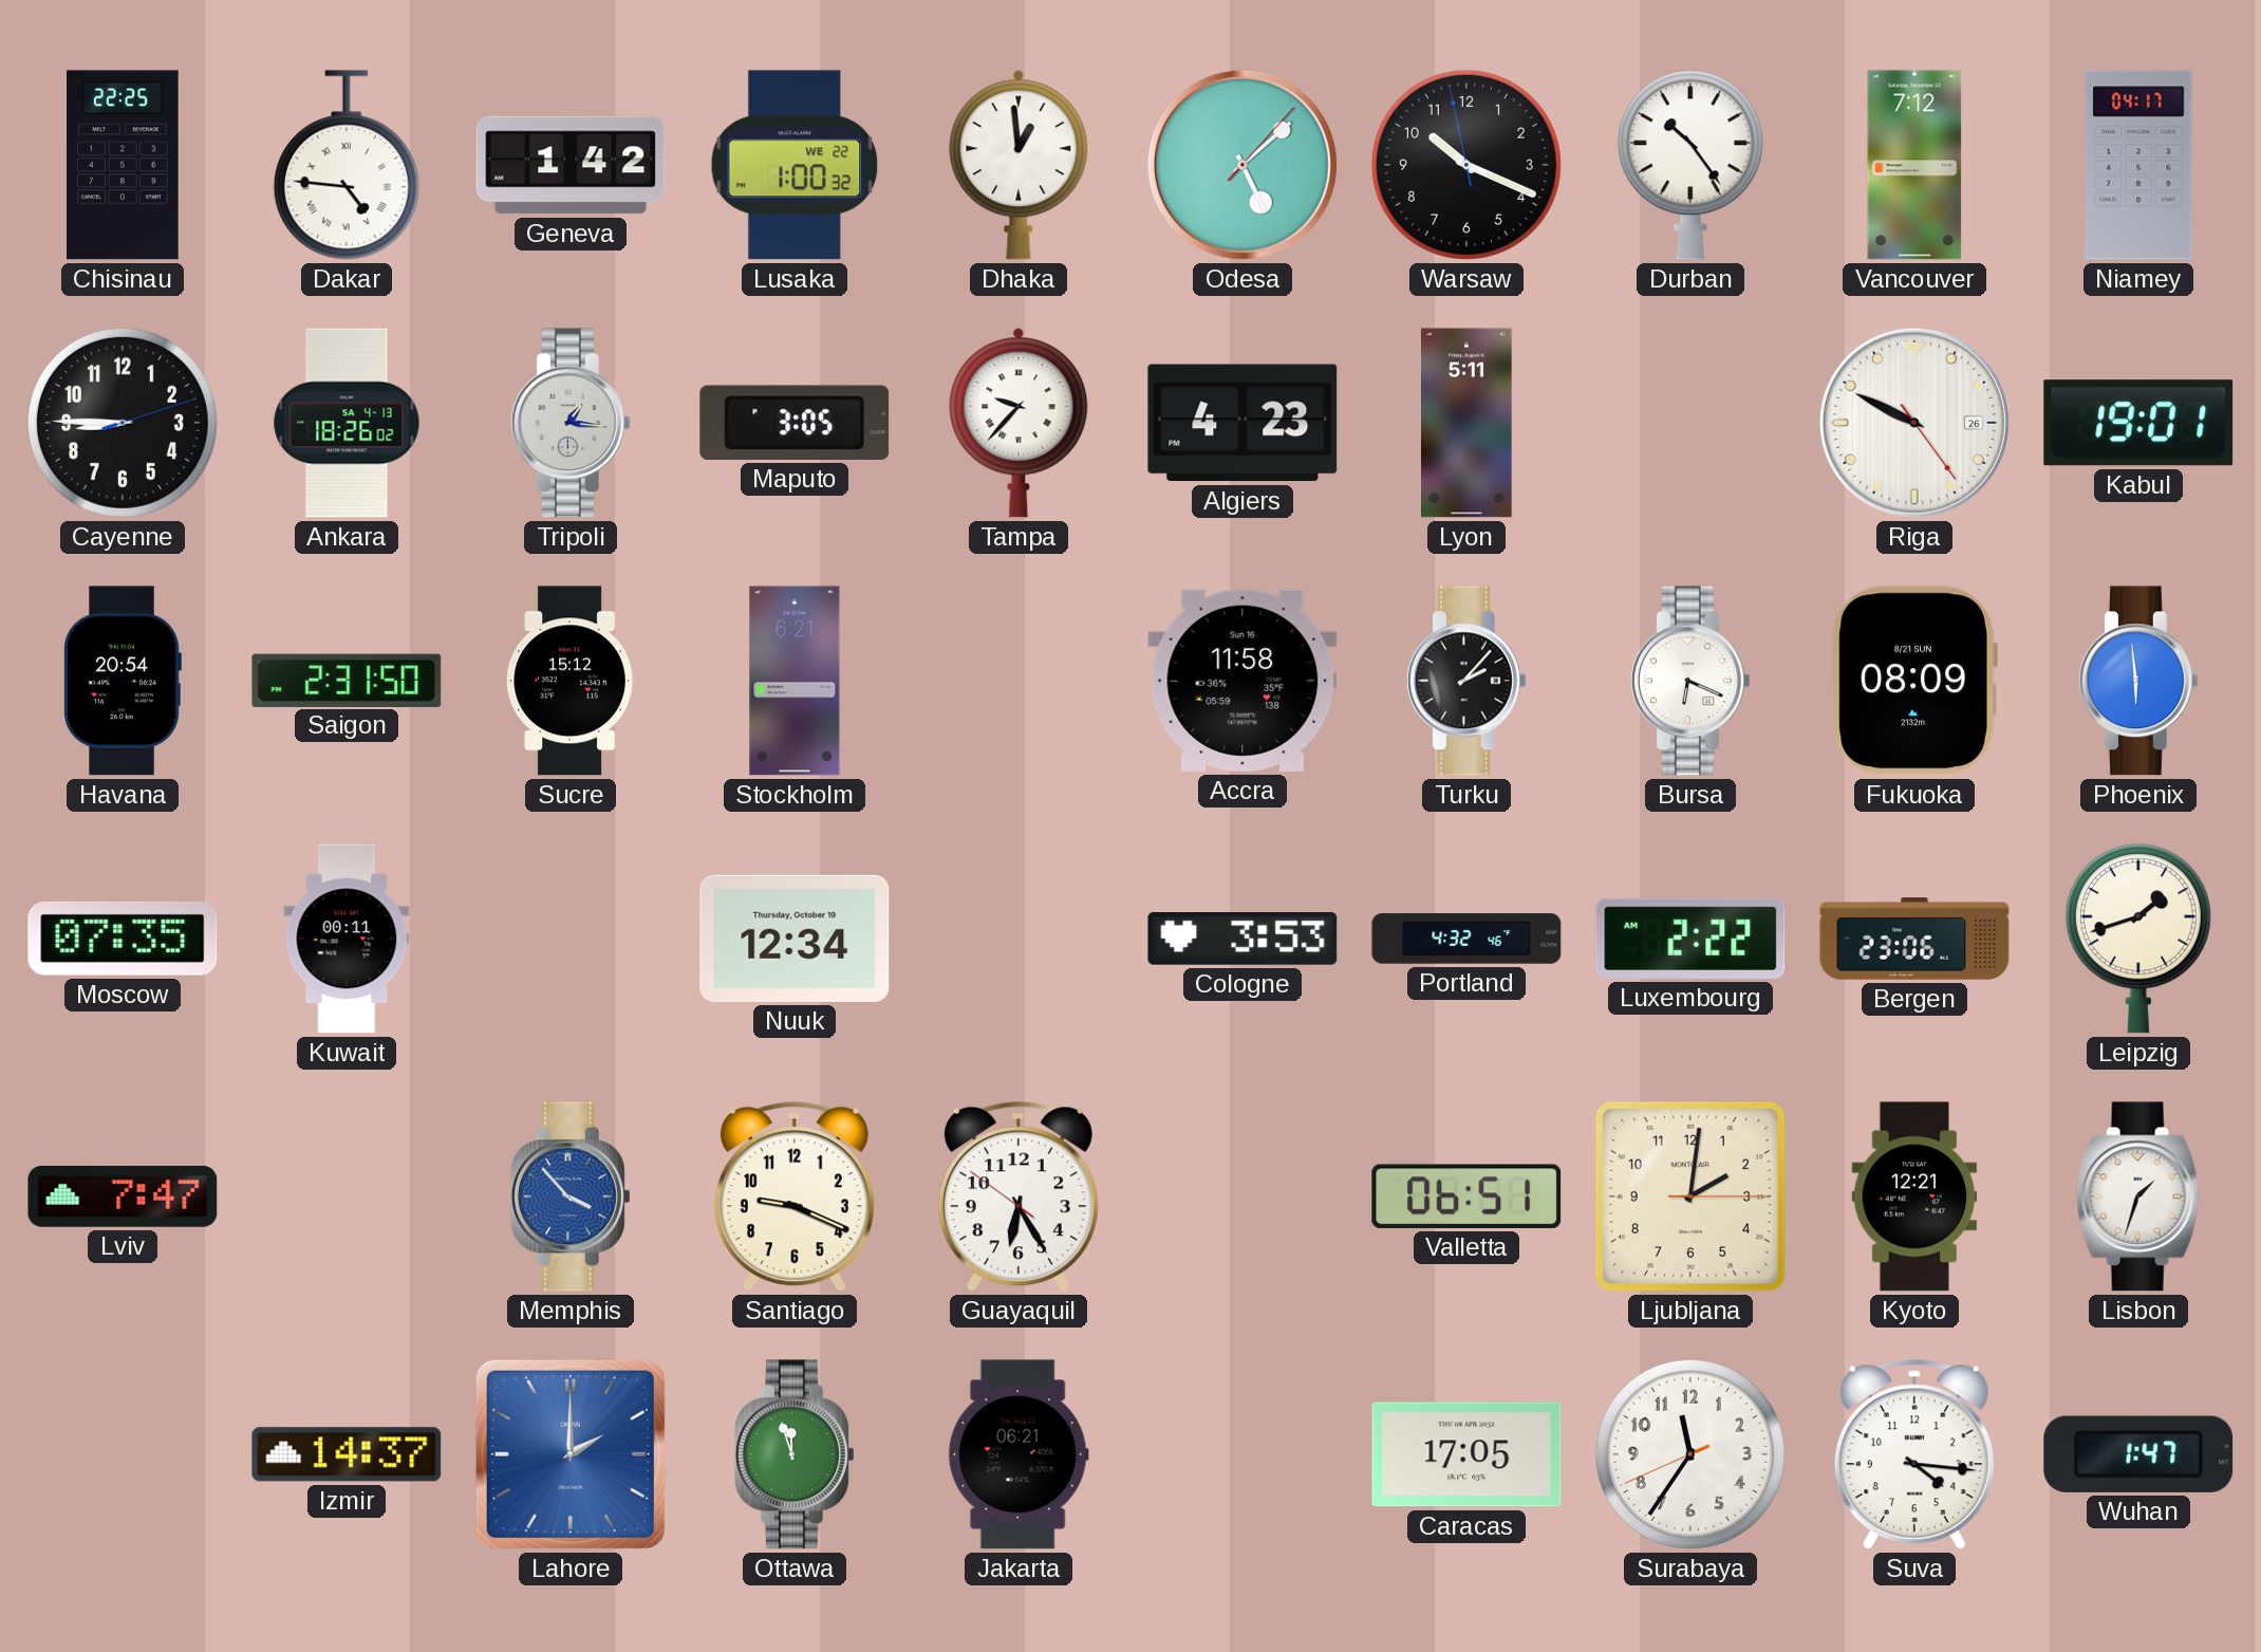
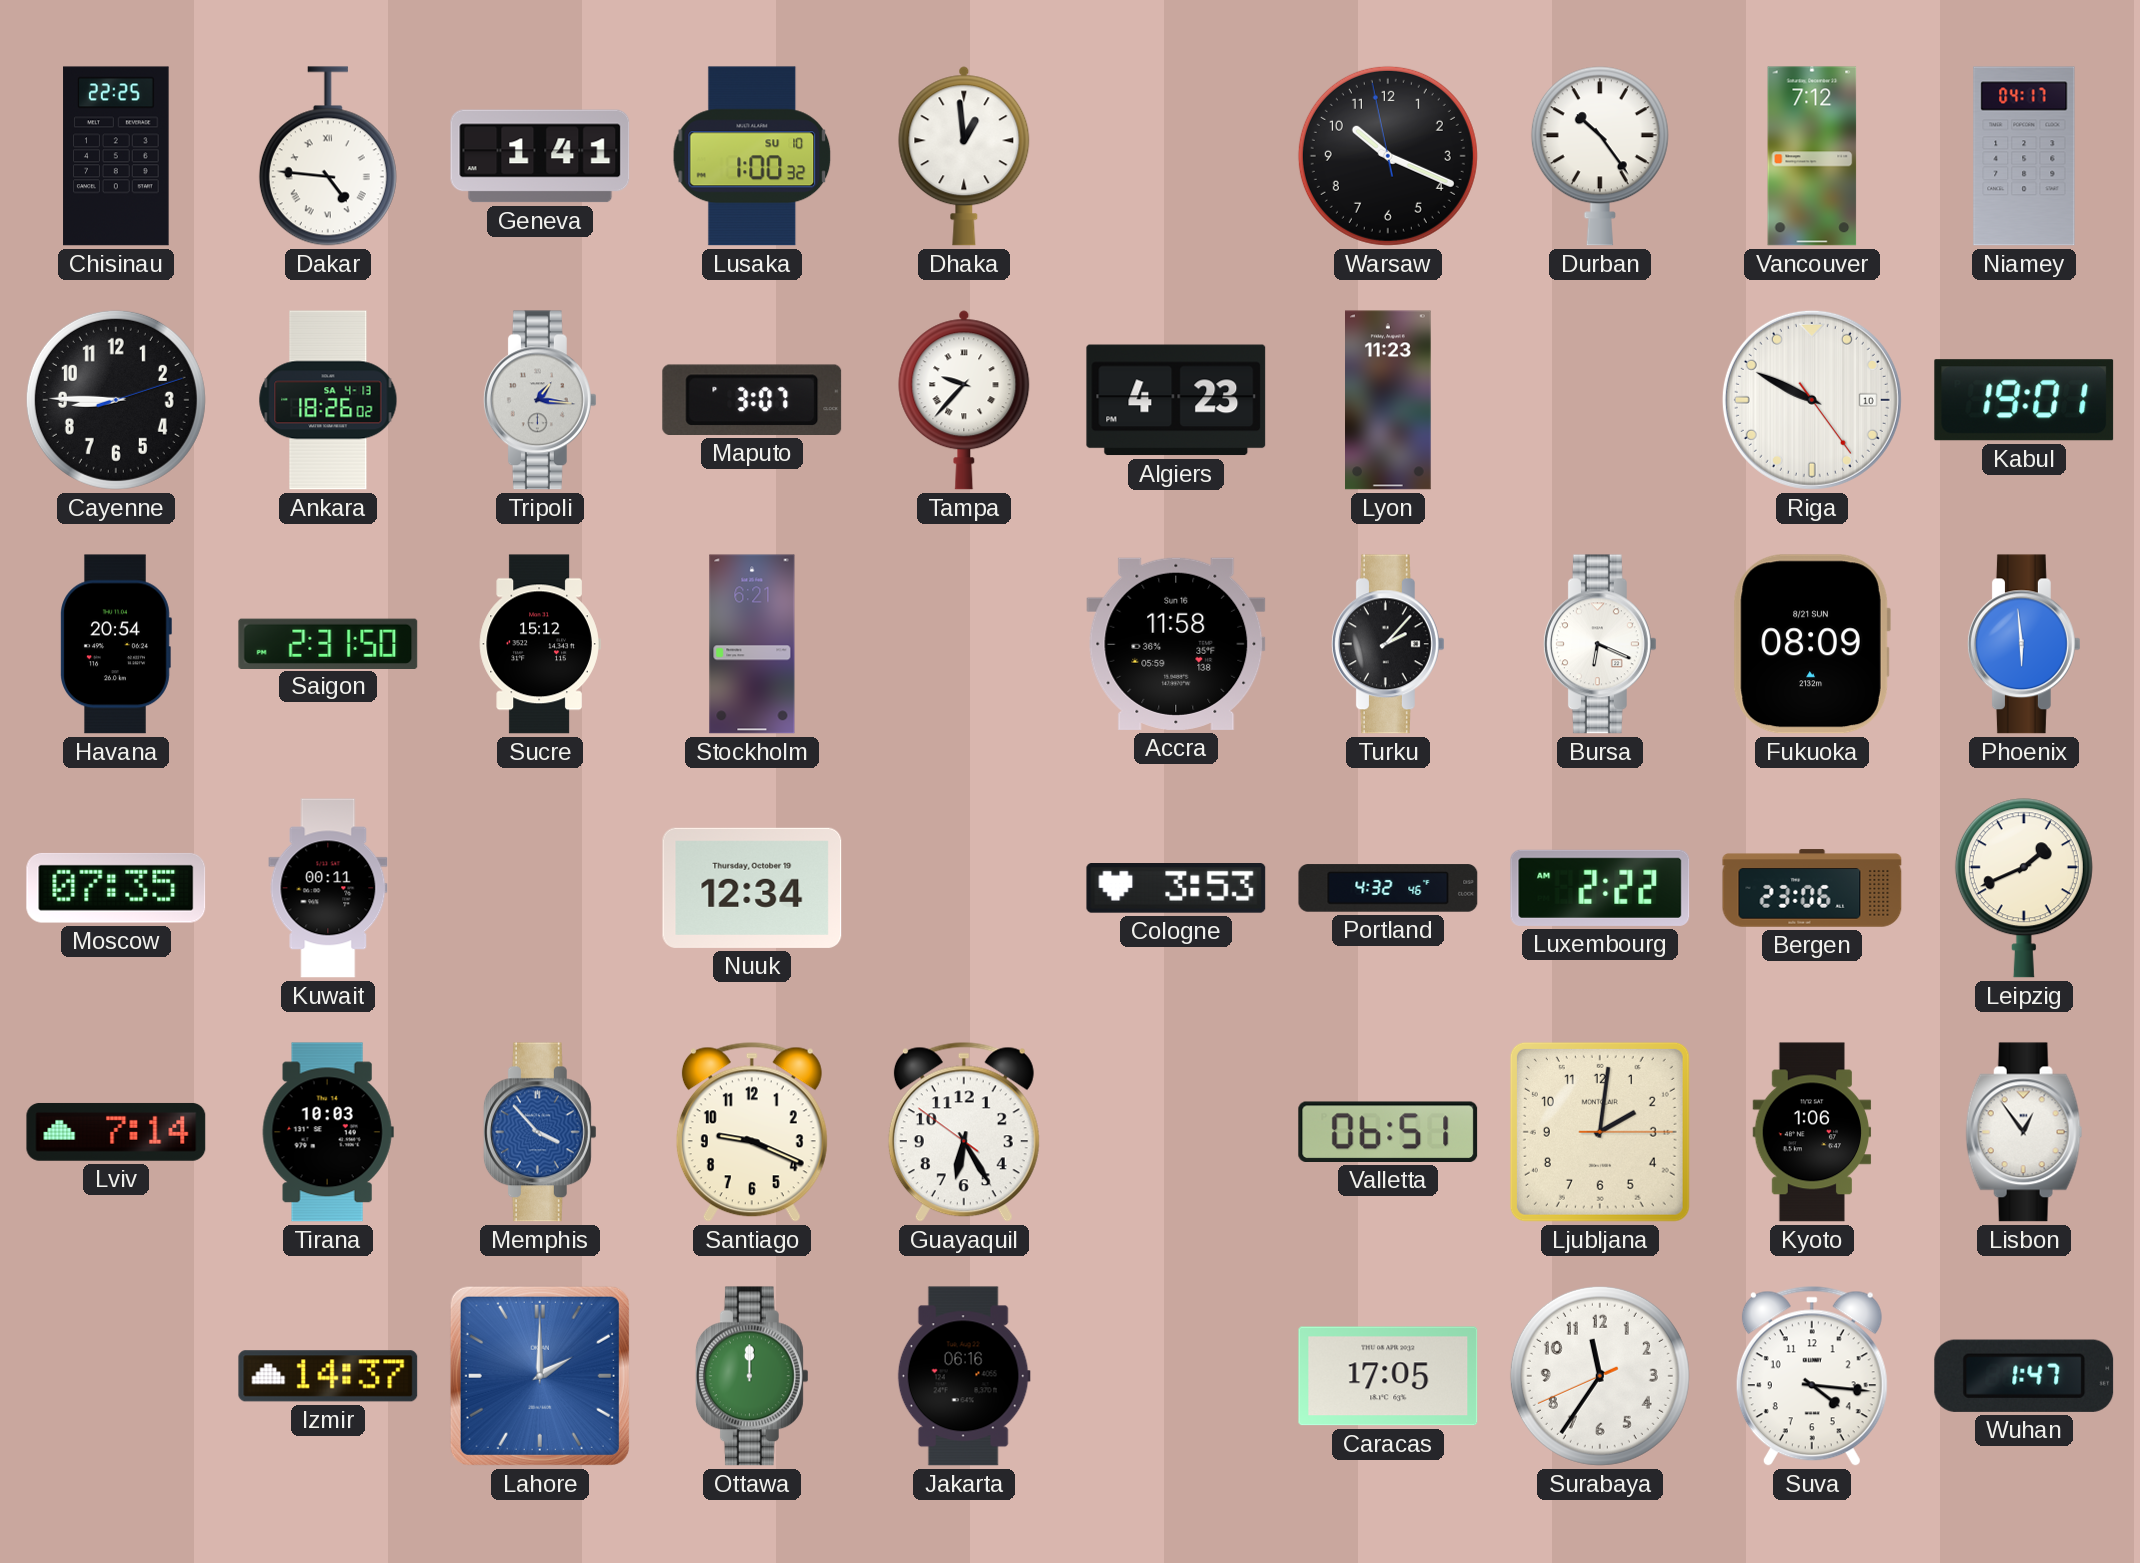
Geneva: 1:42 -> 1:41 (540, 156)
Lusaka date: WE 22 -> SU 10 (752, 156)
Odesa: 5:08 -> none (1242, 165)
Maputo: 3:05 -> 3:07 (752, 400)
Lyon: 5:11 -> 11:23 (1388, 400)
Riga date: 26 -> 10 (1812, 400)
Leipzig: 1:42 -> 1:41 (2024, 888)
Lviv: 7:47 -> 7:14 (116, 1132)
Tirana: none -> 10:03 (328, 1132)
Kyoto: 12:21 -> 1:06 (1812, 1132)
Lisbon: 1:33 -> 12:54 (2024, 1132)
Ottawa: 11:57 -> 12:00 (752, 1376)
Jakarta: 06:21 -> 06:16 (964, 1376)
